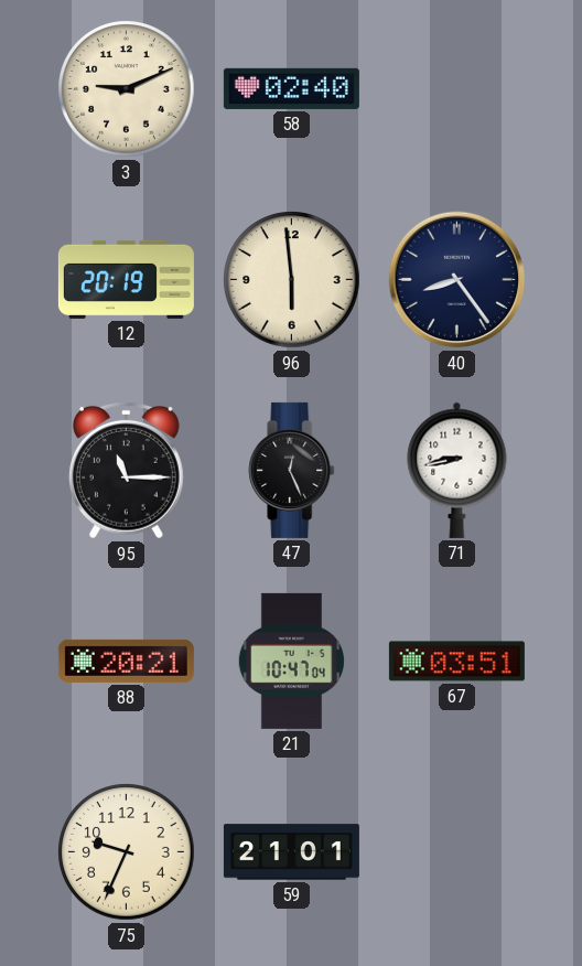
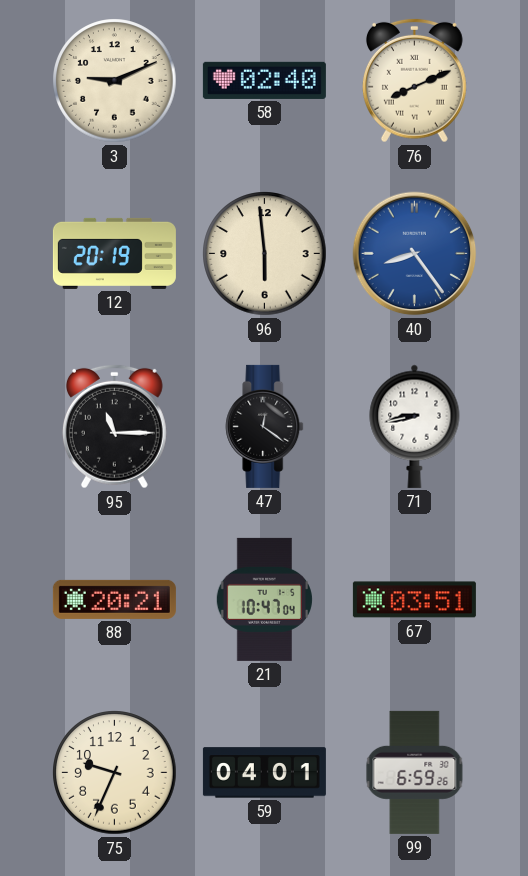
76: none -> 8:11 (414, 80)
40 dial: navy -> blue (415, 254)
47: 12:26 -> 12:21 (265, 426)
59: 21:01 -> 04:01 (264, 773)
99: none -> 6:59 (415, 772)
